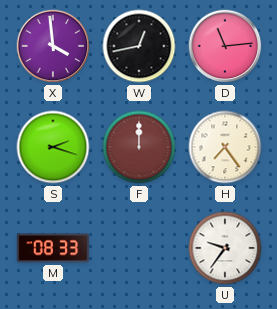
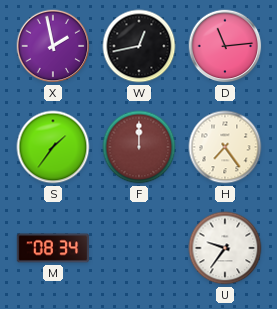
X: 3:59 -> 1:58 (53, 46)
S: 2:18 -> 1:36 (53, 147)
M: 08:33 -> 08:34 (53, 248)
